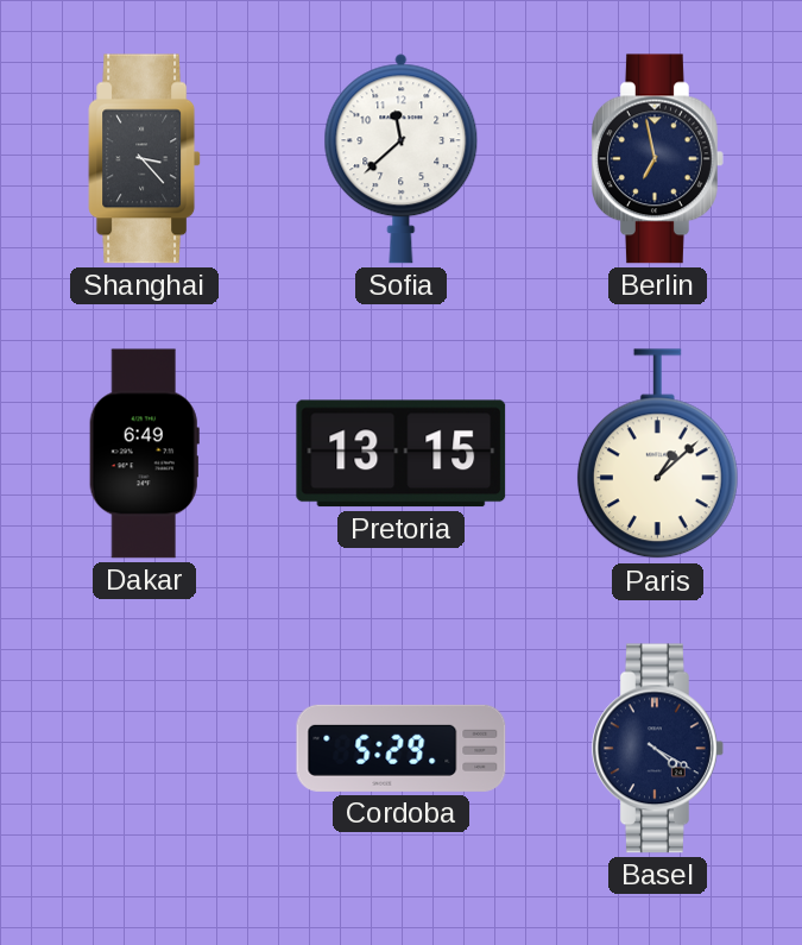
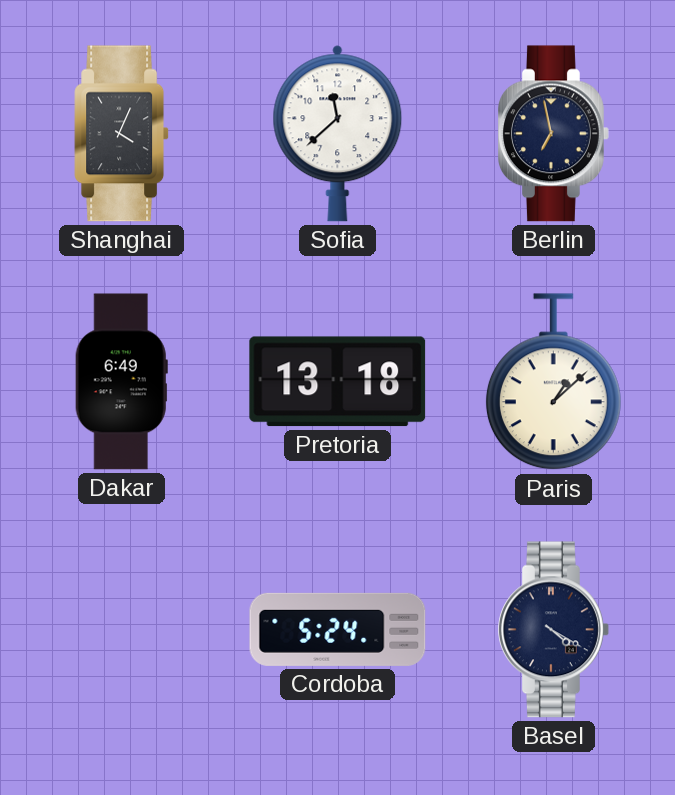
Shanghai: 3:23 -> 4:04 (122, 134)
Pretoria: 13:15 -> 13:18 (338, 382)
Cordoba: 5:29 -> 5:24 (338, 629)
